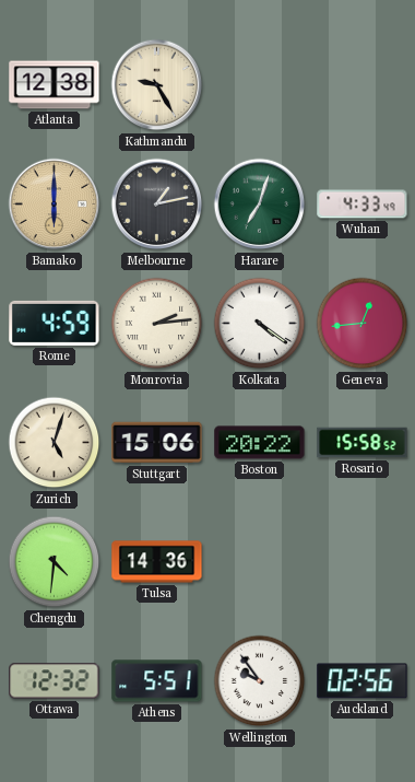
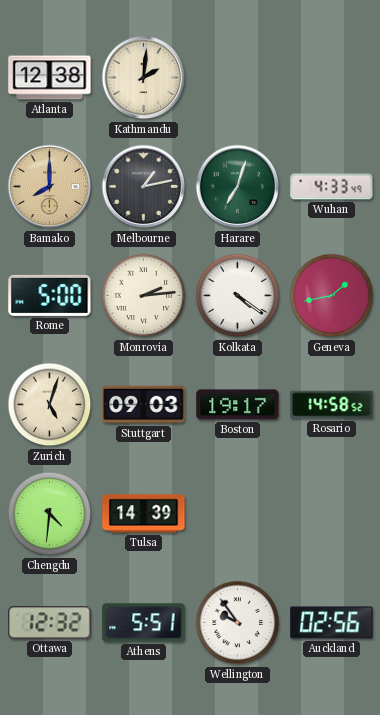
Kathmandu: 9:25 -> 2:01 (144, 78)
Bamako: 6:00 -> 8:00 (50, 187)
Rome: 4:59 -> 5:00 (50, 295)
Geneva: 12:44 -> 1:43 (332, 296)
Stuttgart: 15:06 -> 09:03 (144, 405)
Boston: 20:22 -> 19:17 (238, 405)
Rosario: 15:58 -> 14:58 (332, 405)
Tulsa: 14:36 -> 14:39 (144, 514)
